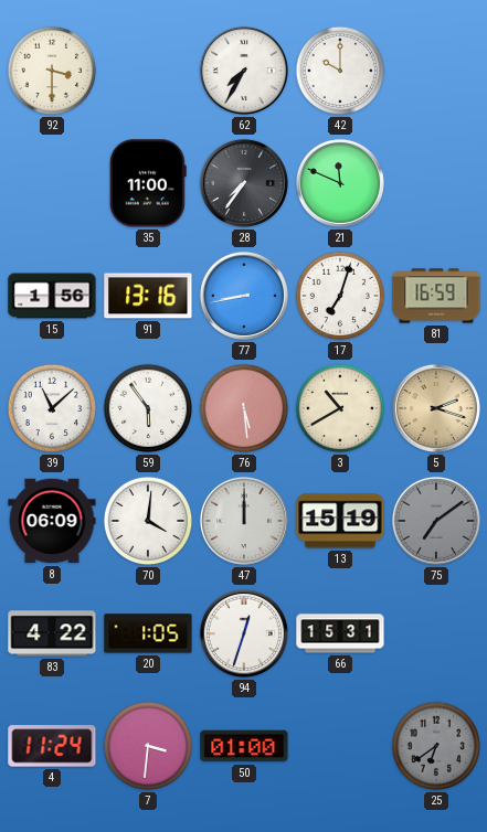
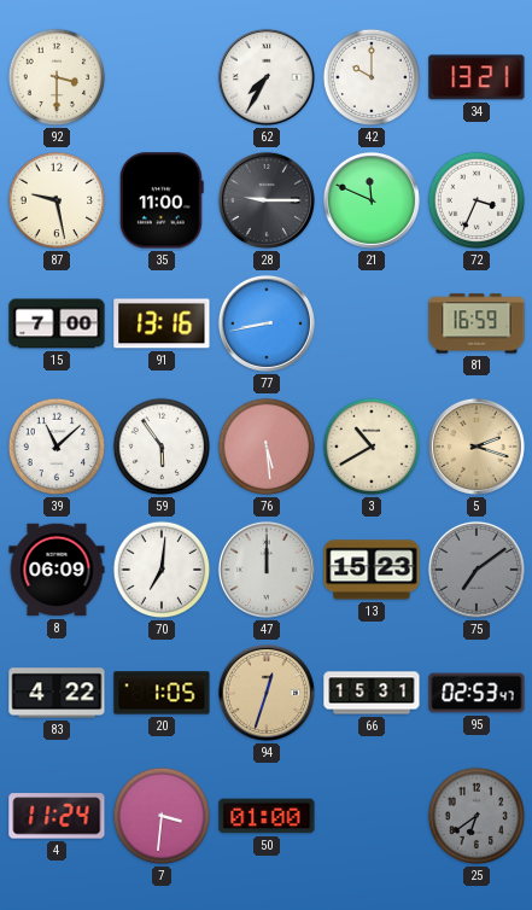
34: none -> 13:21 (477, 77)
87: none -> 9:28 (57, 200)
28: 7:36 -> 9:15 (267, 200)
72: none -> 3:34 (477, 200)
15: 1:56 -> 7:00 (57, 323)
17: 7:03 -> none (340, 296)
70: 4:01 -> 7:01 (162, 570)
13: 15:19 -> 15:23 (372, 570)
94 dial: white -> champagne (267, 693)
95: none -> 02:53 (477, 693)
